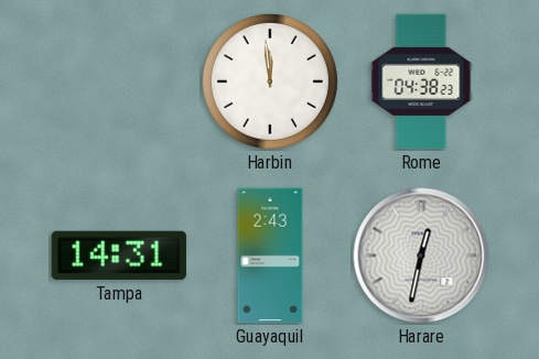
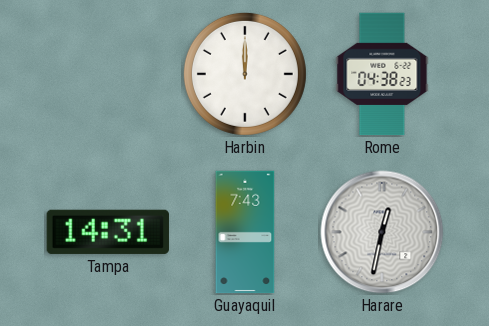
Harbin: 11:59 -> 12:00 (245, 74)
Guayaquil: 2:43 -> 7:43 (245, 232)
